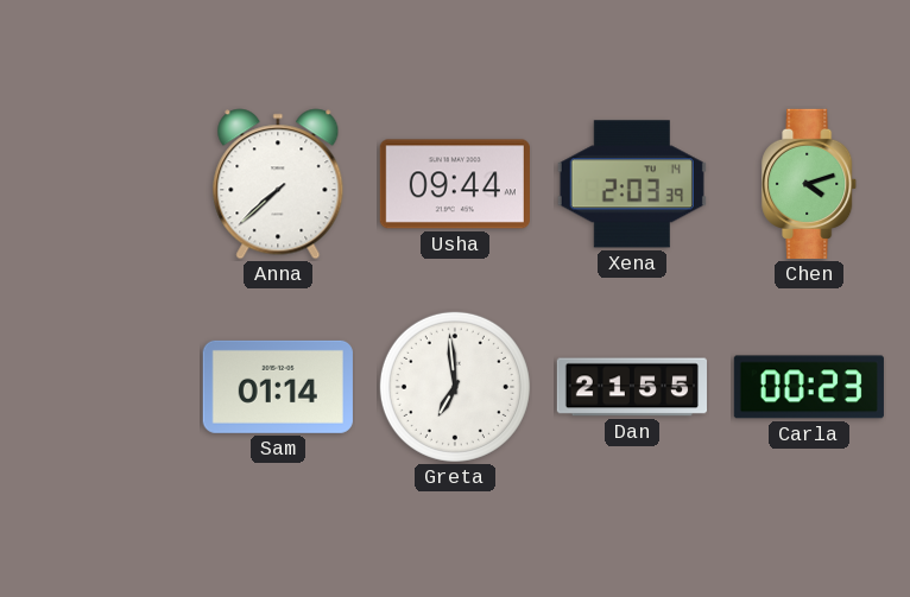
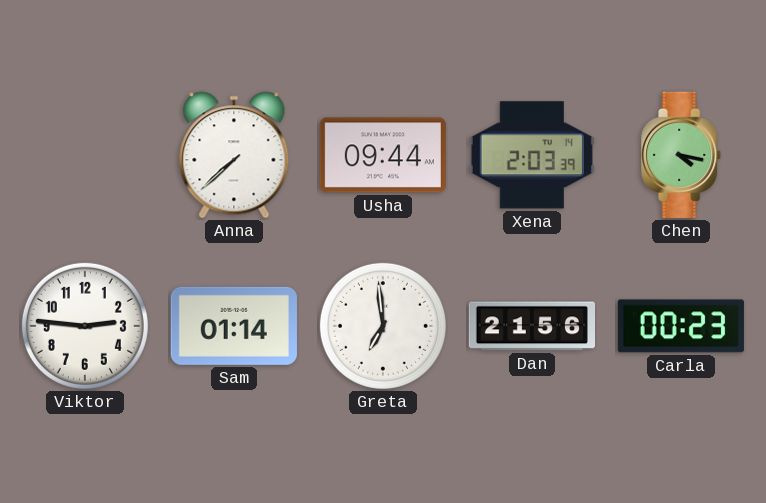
Chen: 4:12 -> 4:17 (682, 155)
Viktor: none -> 2:46 (85, 326)
Dan: 21:55 -> 21:56 (531, 326)
